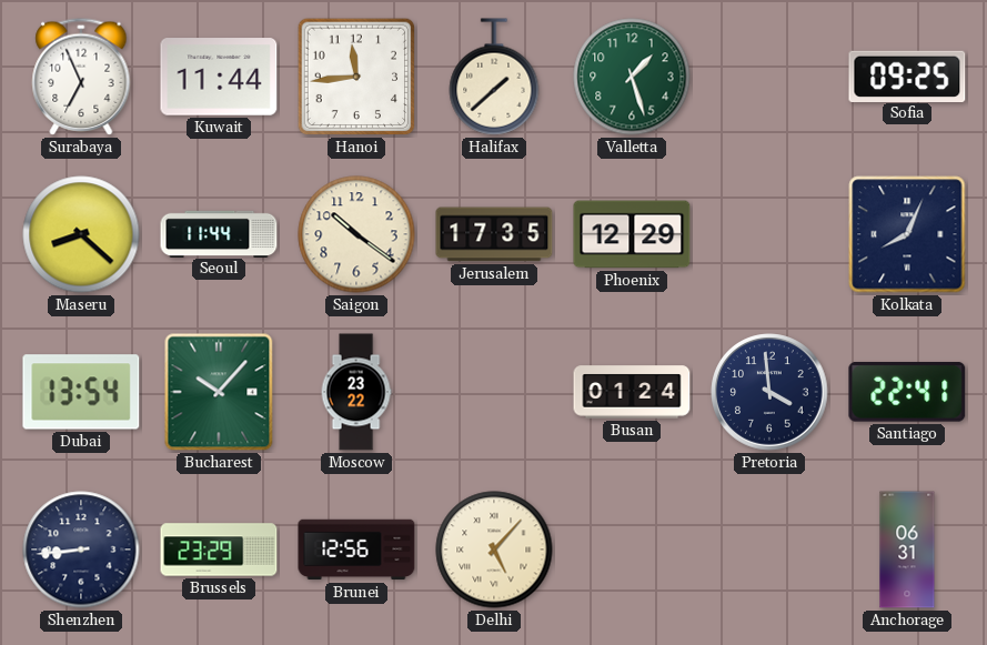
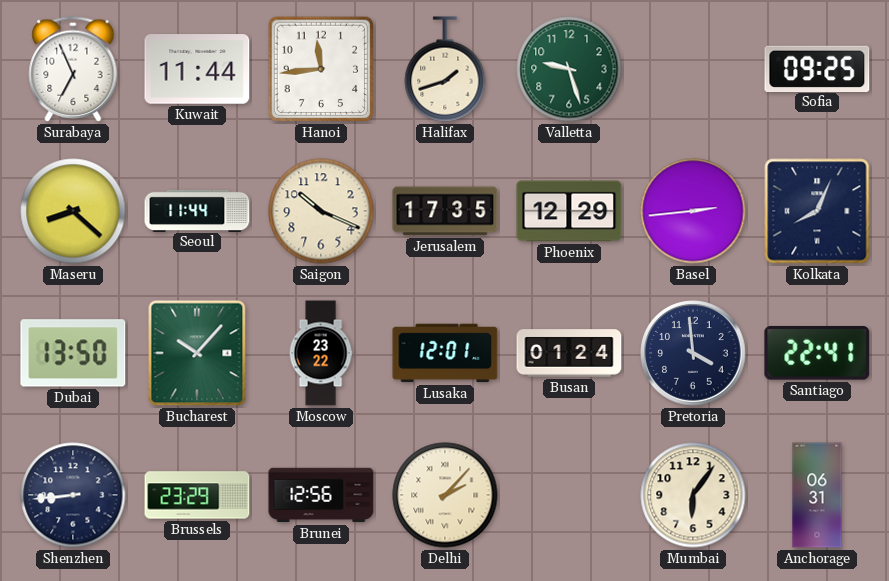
Halifax: 1:38 -> 1:42 (445, 69)
Valletta: 1:27 -> 9:27 (569, 69)
Saigon: 10:21 -> 10:19 (321, 211)
Basel: none -> 2:44 (693, 211)
Dubai: 13:54 -> 13:50 (73, 353)
Lusaka: none -> 12:01 (445, 353)
Delhi: 5:07 -> 2:07 (445, 495)
Mumbai: none -> 6:06 (693, 495)
